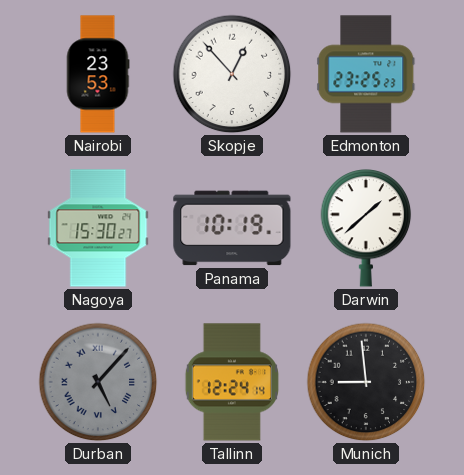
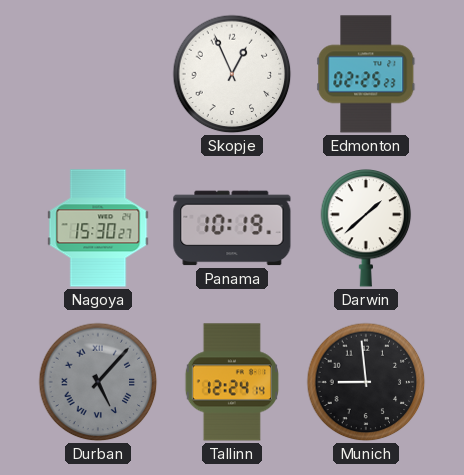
Nairobi: 23:53 -> none (98, 74)
Skopje: 12:53 -> 12:56 (232, 74)
Edmonton: 23:25 -> 02:25 (366, 74)
